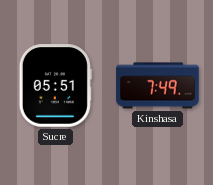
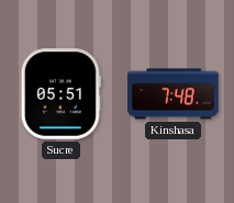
Kinshasa: 7:49 -> 7:48 (174, 94)
